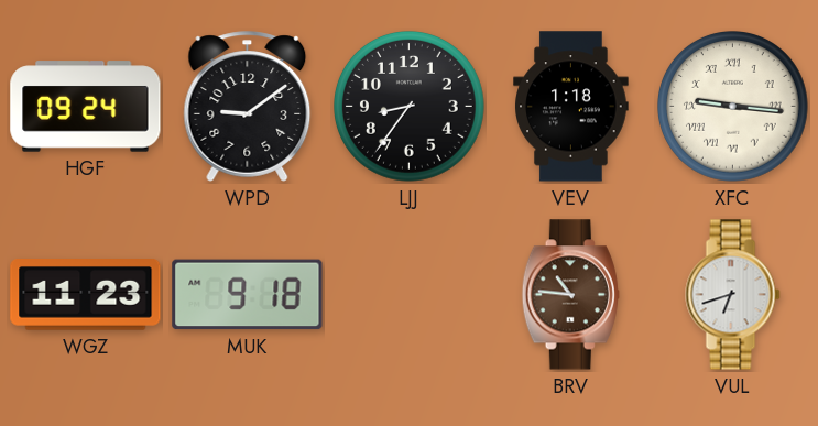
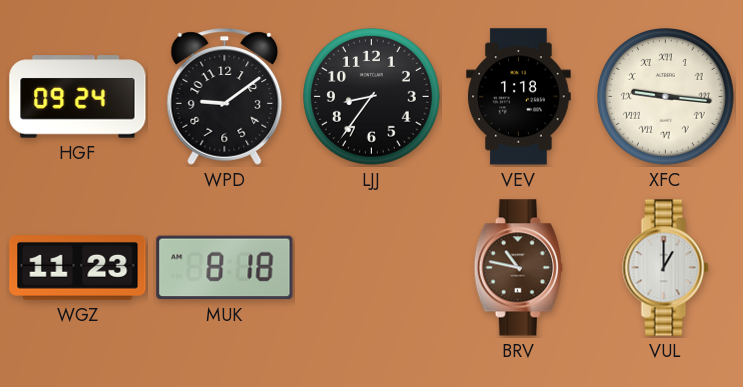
MUK: 9:18 -> 8:18 (225, 268)
BRV: 10:46 -> 10:47 (518, 268)
VUL: 6:42 -> 1:00 (666, 268)
